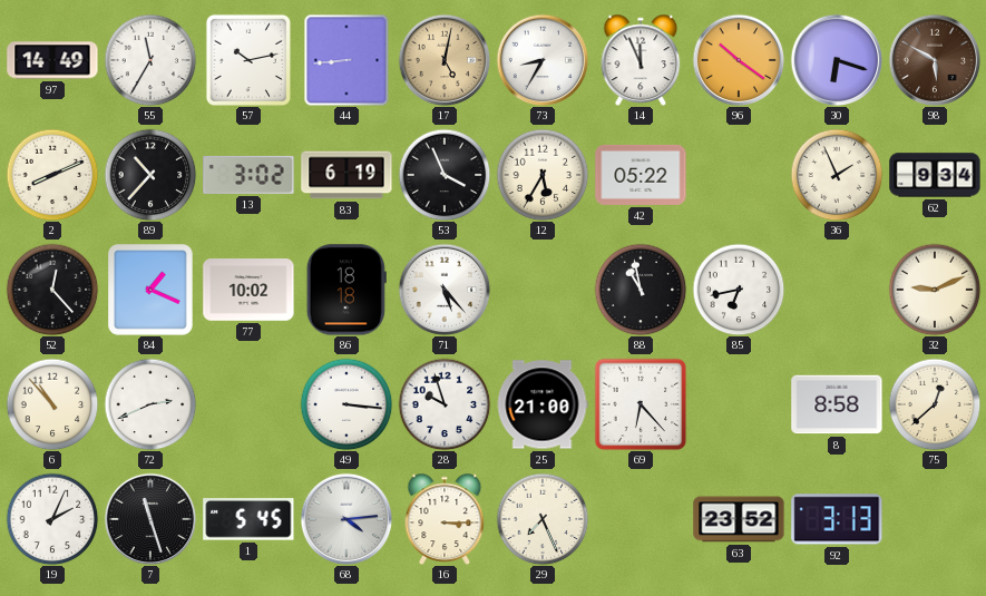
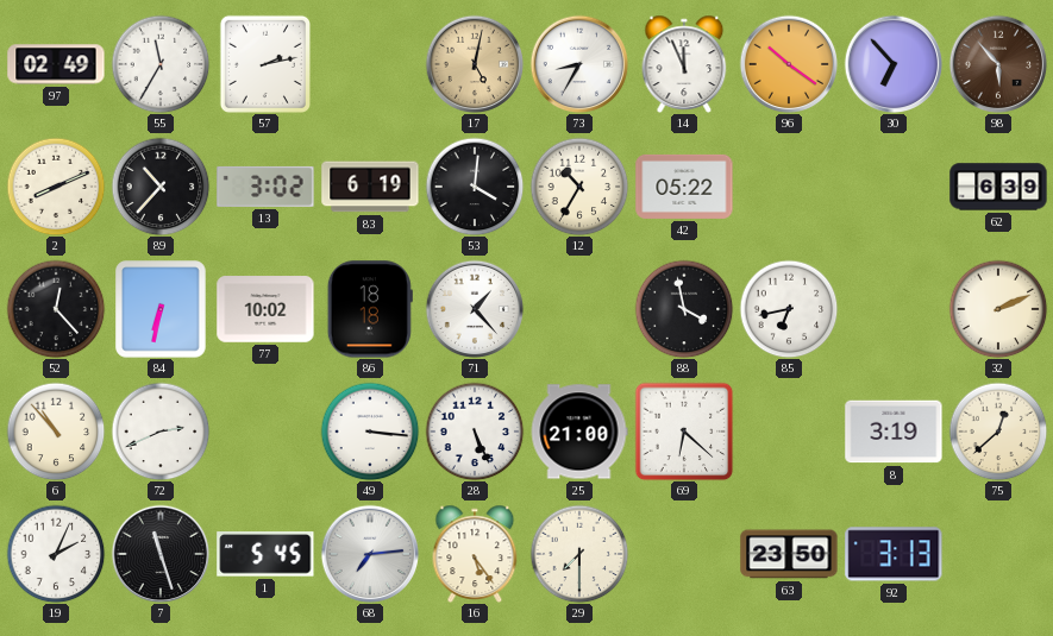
97: 14:49 -> 02:49 (56, 64)
57: 10:13 -> 2:13 (265, 64)
44: 8:44 -> none (346, 60)
30: 6:18 -> 6:53 (894, 64)
98: 5:50 -> 5:53 (998, 64)
53: 3:56 -> 4:01 (475, 187)
12: 5:35 -> 10:35 (579, 187)
36: 1:56 -> none (837, 175)
62: 9:34 -> 6:39 (998, 187)
84: 1:19 -> 6:32 (161, 309)
71: 5:23 -> 1:23 (475, 309)
88: 10:58 -> 3:58 (684, 309)
32: 9:11 -> 2:11 (998, 309)
28: 9:57 -> 5:26 (475, 432)
69: 6:23 -> 6:22 (684, 432)
8: 8:58 -> 3:19 (894, 432)
68: 4:14 -> 7:14 (370, 554)
16: 3:15 -> 5:24 (475, 554)
29: 7:26 -> 7:30 (579, 554)
63: 23:52 -> 23:50 (789, 554)
